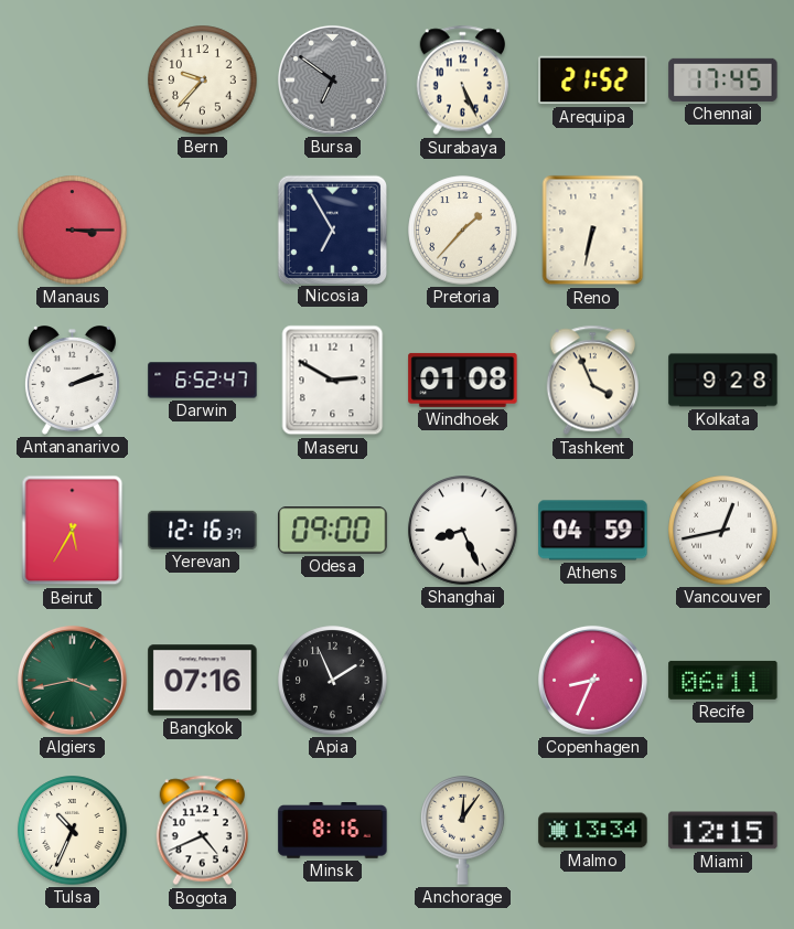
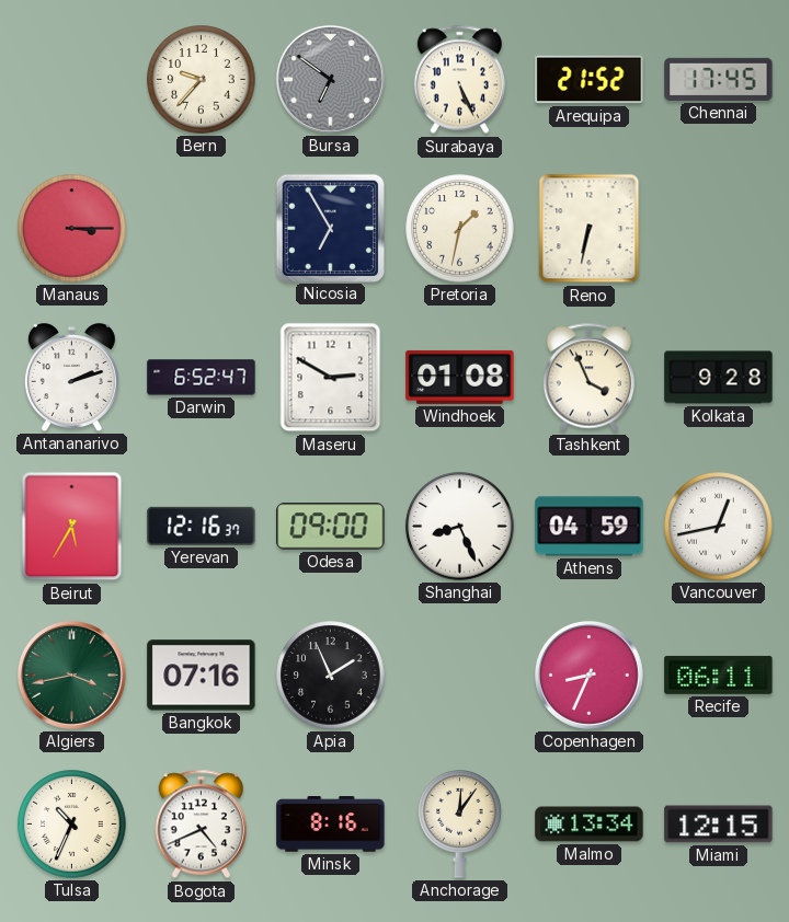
Pretoria: 1:37 -> 1:32 (460, 229)
